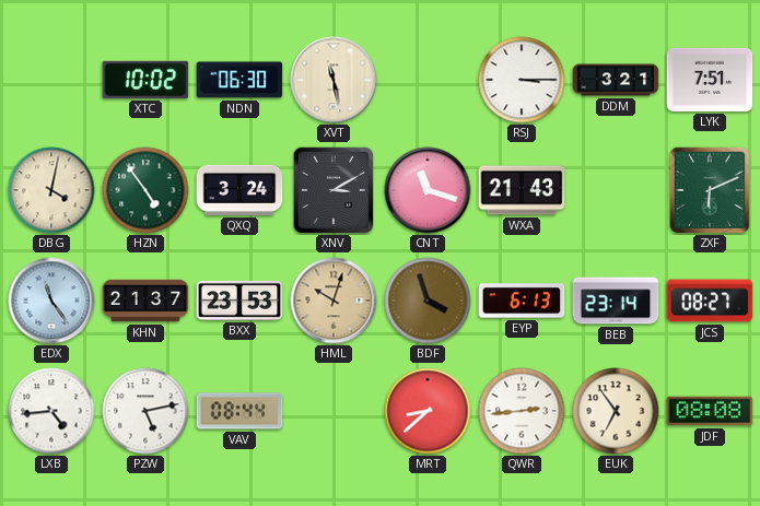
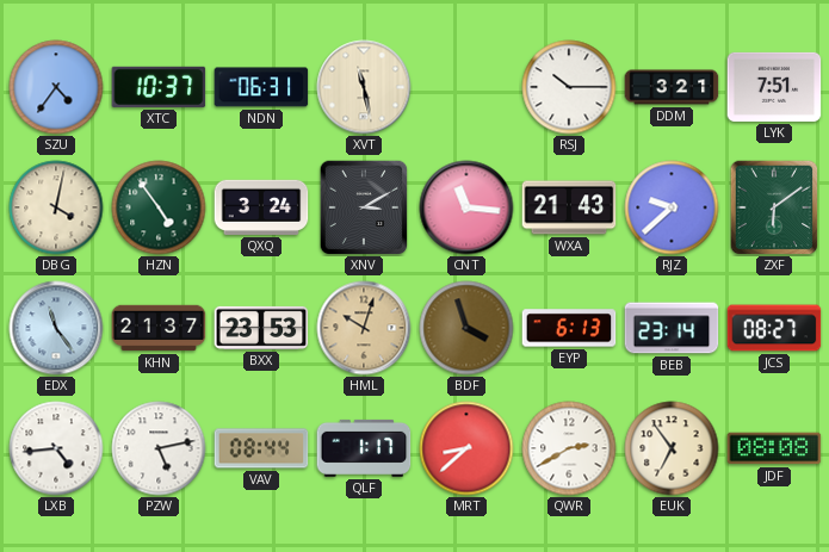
SZU: none -> 4:36 (56, 87)
XTC: 10:02 -> 10:37 (159, 87)
NDN: 06:30 -> 06:31 (261, 87)
RSJ: 3:15 -> 10:15 (569, 87)
CNT: 11:18 -> 11:16 (466, 207)
RJZ: none -> 9:38 (672, 207)
ZXF: 6:11 -> 6:09 (774, 207)
QLF: none -> 1:17 (364, 448)
QWR: 2:44 -> 2:40 (569, 448)
